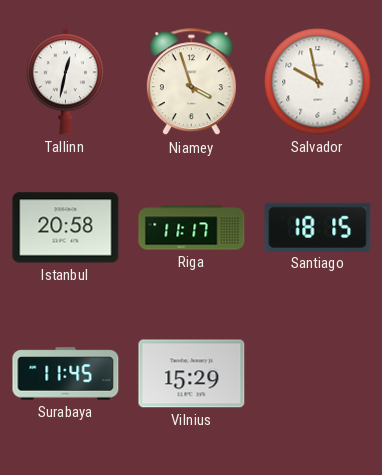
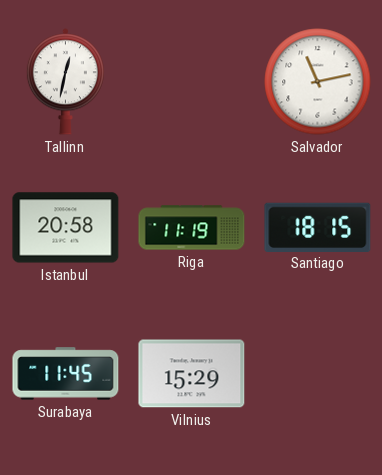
Niamey: 3:57 -> none (191, 82)
Salvador: 9:58 -> 11:13 (318, 82)
Riga: 11:17 -> 11:19 (192, 228)
